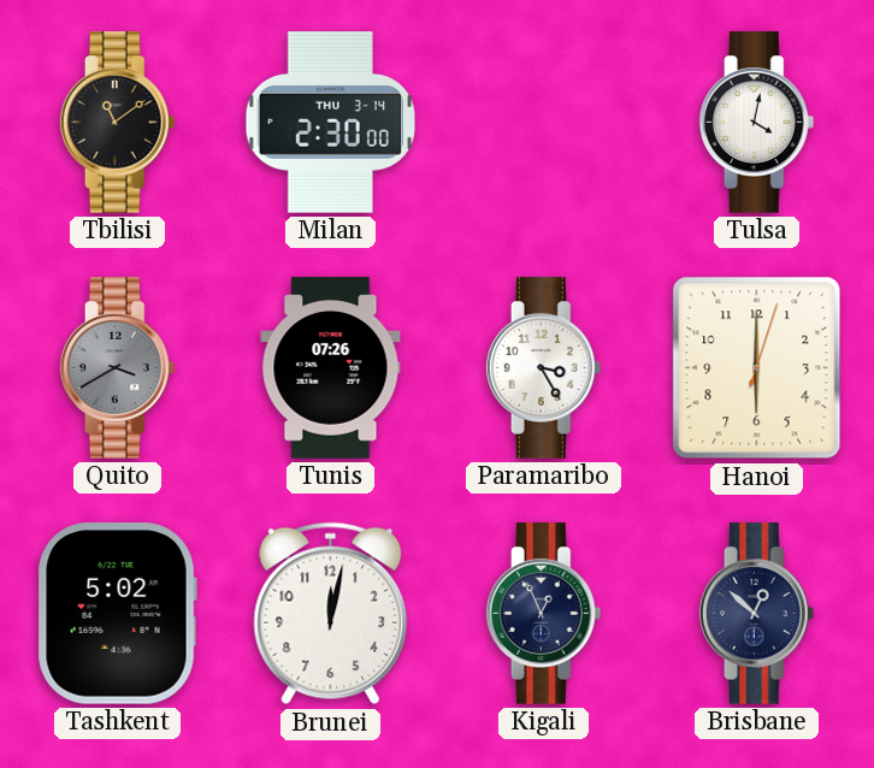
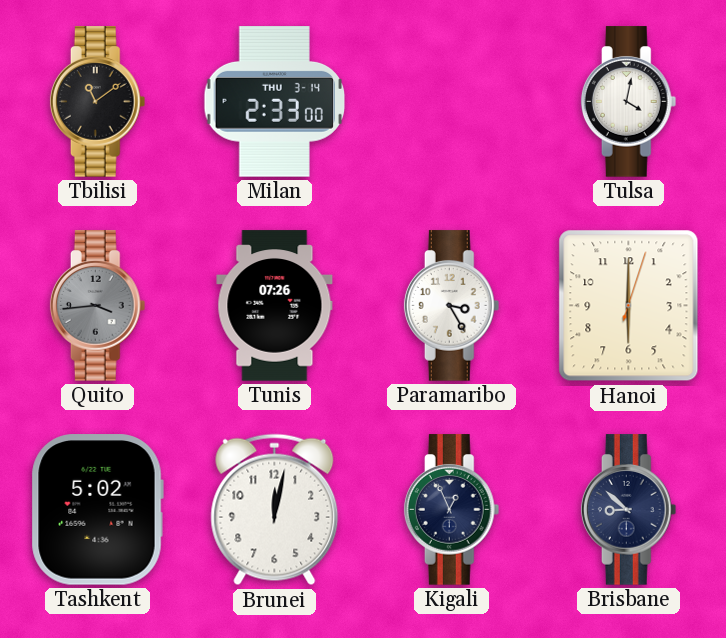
Milan: 2:30 -> 2:33 (275, 102)
Quito: 3:40 -> 3:44 (98, 306)
Brisbane: 12:52 -> 8:52 (629, 510)
